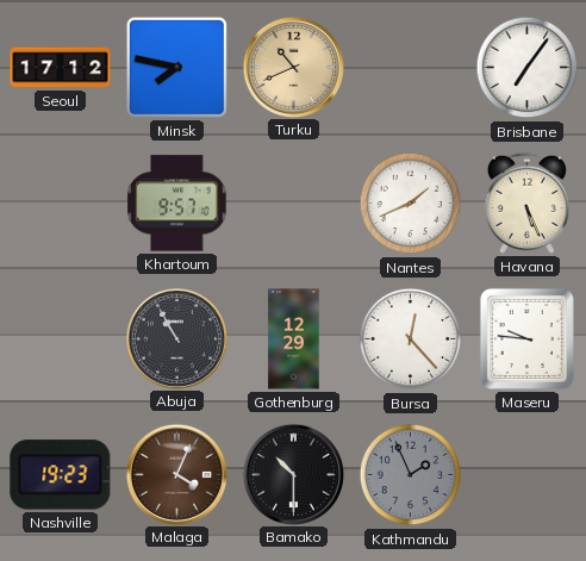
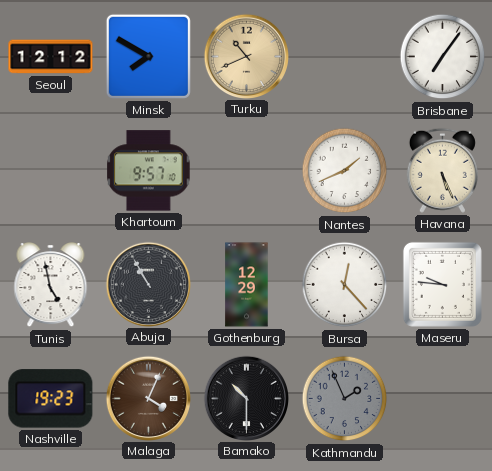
Seoul: 17:12 -> 12:12 (51, 57)
Minsk: 7:47 -> 7:50 (148, 56)
Tunis: none -> 4:58 (51, 285)
